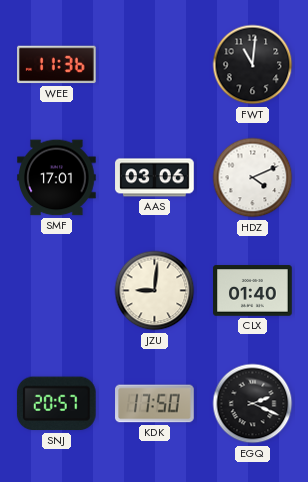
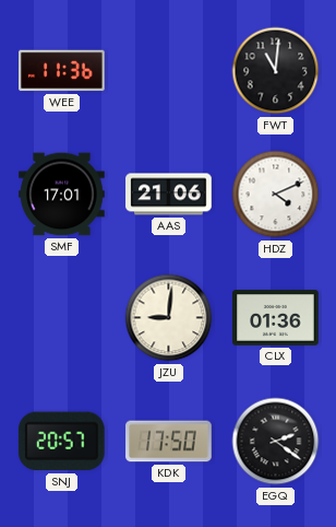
AAS: 03:06 -> 21:06 (169, 195)
CLX: 01:40 -> 01:36 (276, 318)
EGQ: 2:19 -> 2:21 (276, 442)
